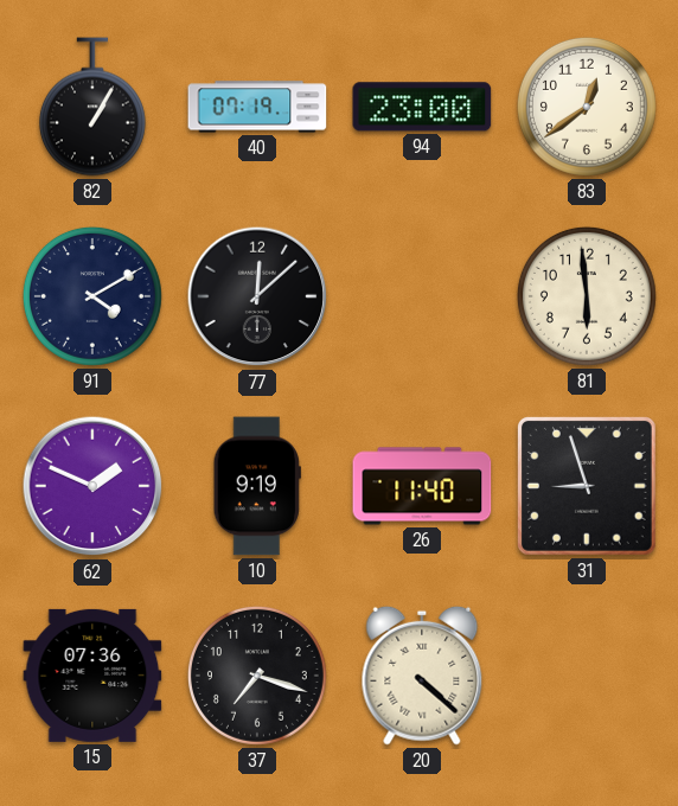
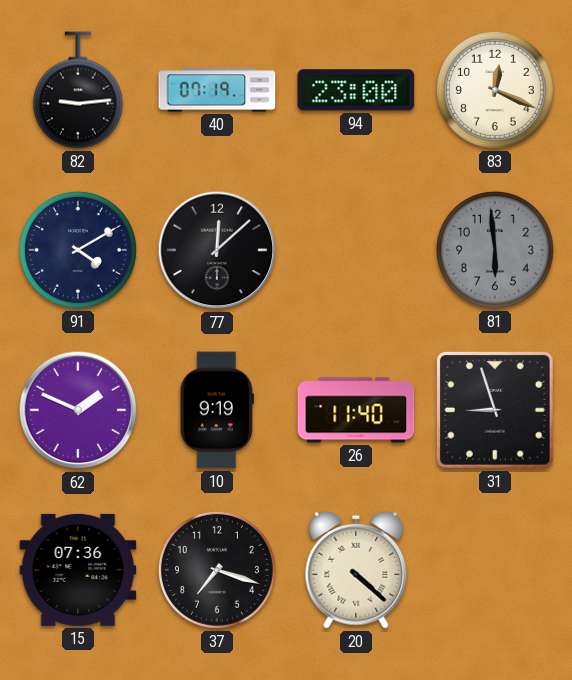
82: 1:05 -> 9:14 (78, 90)
83: 12:39 -> 12:19 (495, 90)
81 dial: cream -> grey (495, 250)
